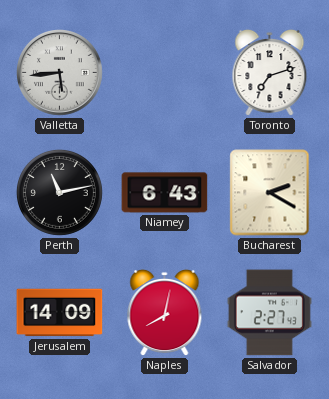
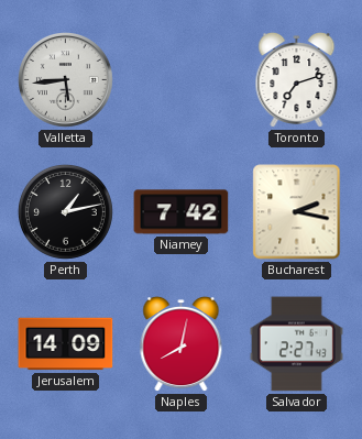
Perth: 11:13 -> 1:13 (65, 211)
Niamey: 6:43 -> 7:42 (182, 212)
Bucharest: 2:20 -> 2:17 (297, 212)
